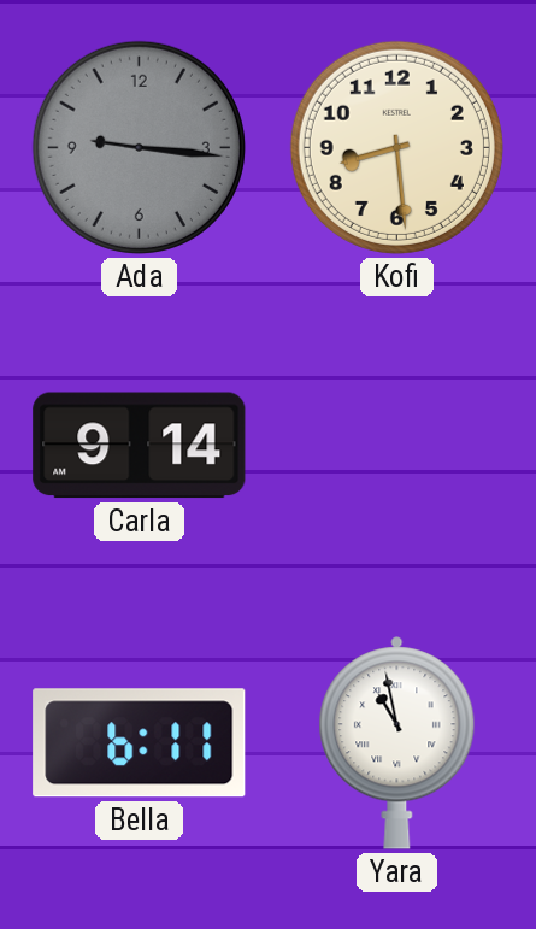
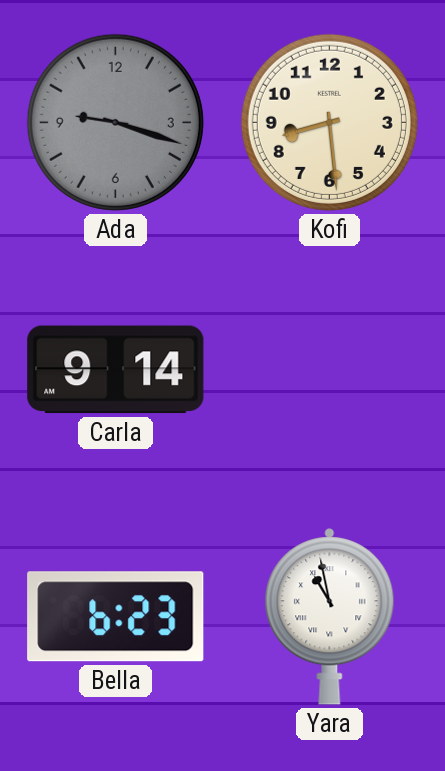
Ada: 9:16 -> 9:18 (115, 122)
Bella: 6:11 -> 6:23 (116, 617)
